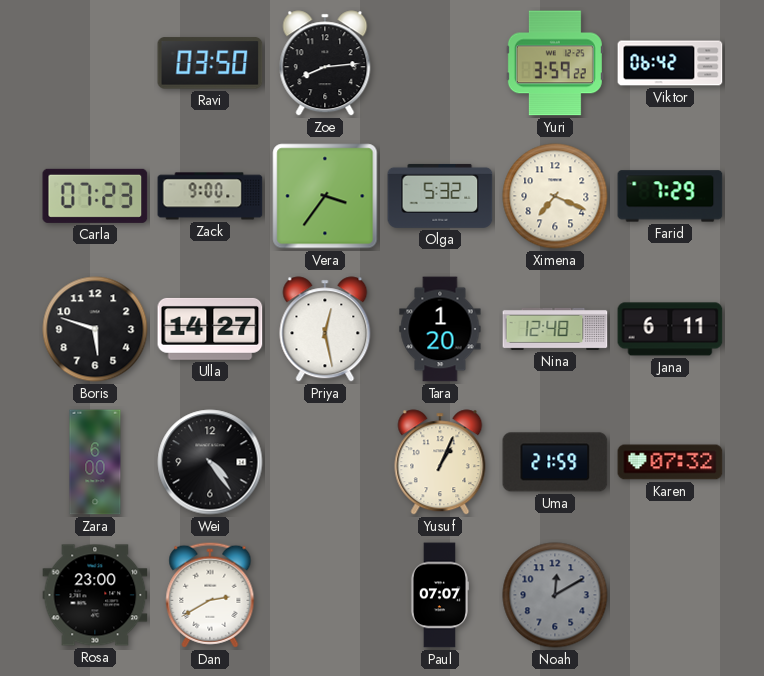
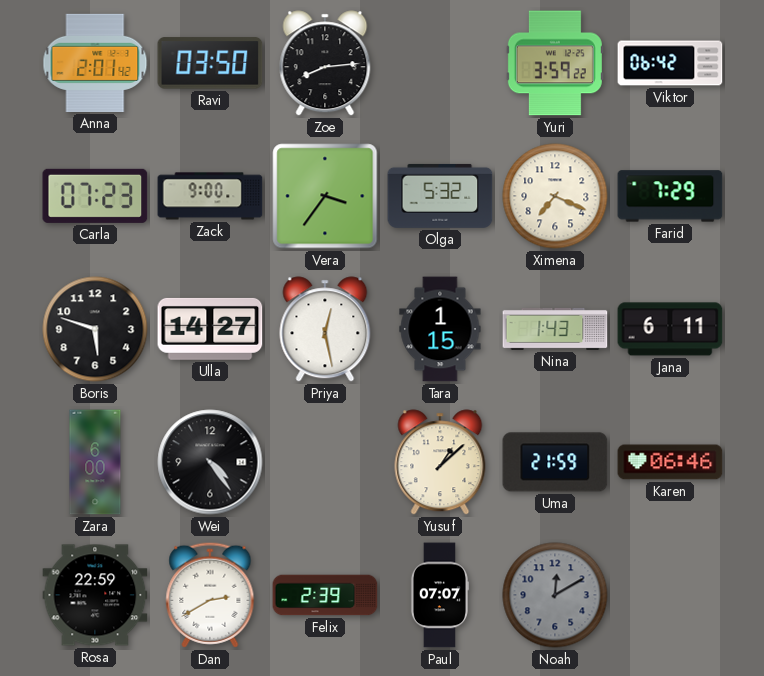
Anna: none -> 2:01 (95, 63)
Tara: 1:20 -> 1:15 (440, 329)
Nina: 12:48 -> 1:43 (555, 329)
Yusuf: 1:04 -> 1:08 (440, 462)
Karen: 07:32 -> 06:46 (670, 462)
Rosa: 23:00 -> 22:59 (95, 595)
Felix: none -> 2:39 (325, 595)
